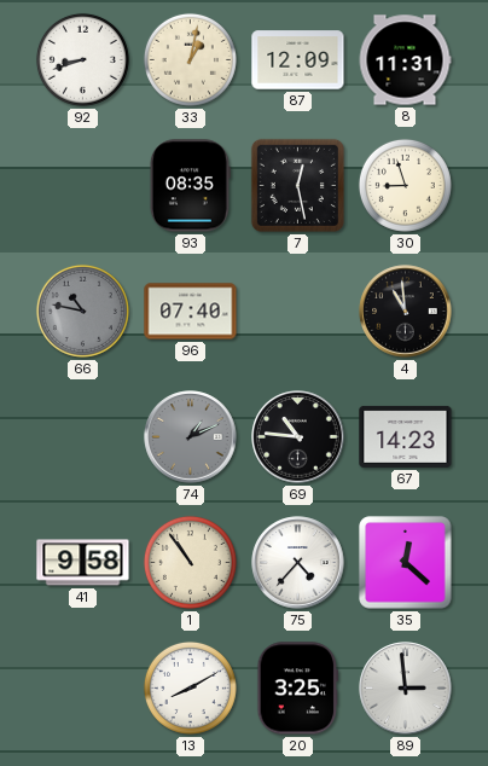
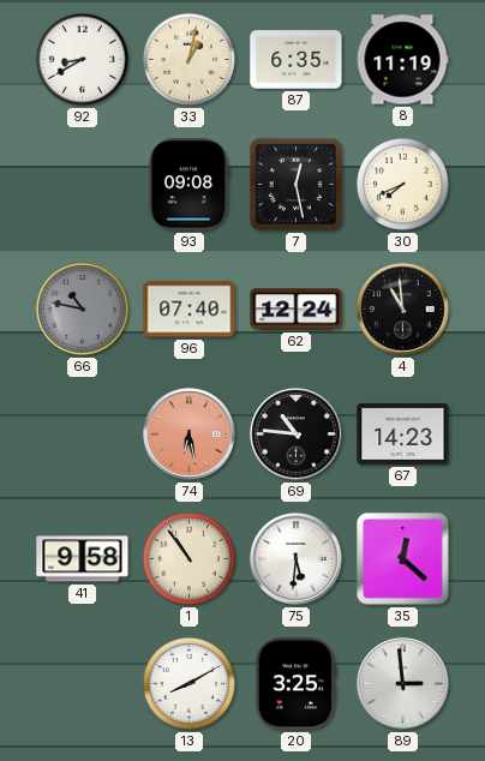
92: 8:42 -> 8:40 (82, 59)
87: 12:09 -> 6:35 (297, 60)
8: 11:31 -> 11:19 (402, 60)
93: 08:35 -> 09:08 (188, 185)
30: 8:57 -> 7:41 (402, 184)
62: none -> 12:24 (297, 310)
74: 1:11 -> 6:28 (190, 435)
74 dial: grey -> salmon (190, 435)
75: 4:37 -> 5:31 (297, 559)
